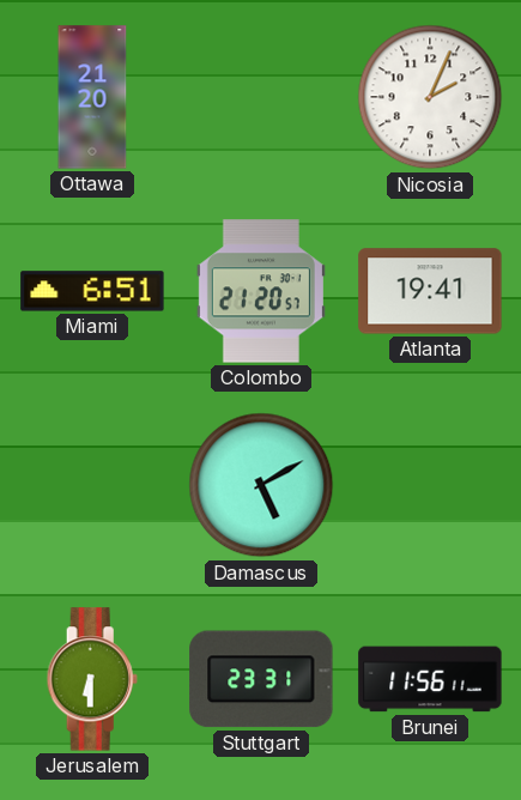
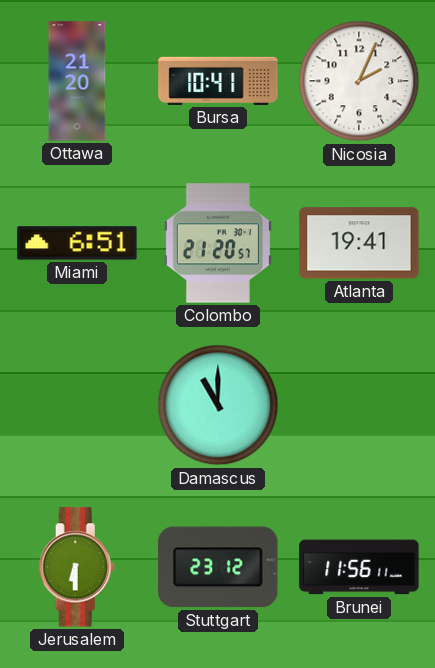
Bursa: none -> 10:41 (218, 81)
Damascus: 5:10 -> 11:00 (218, 405)
Stuttgart: 23:31 -> 23:12 (218, 567)
